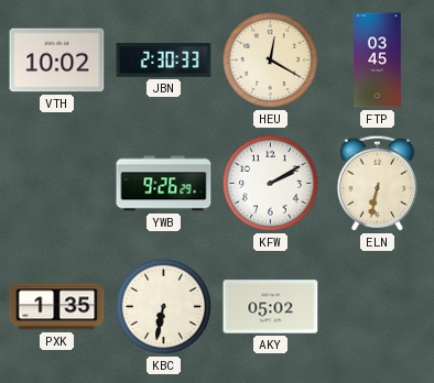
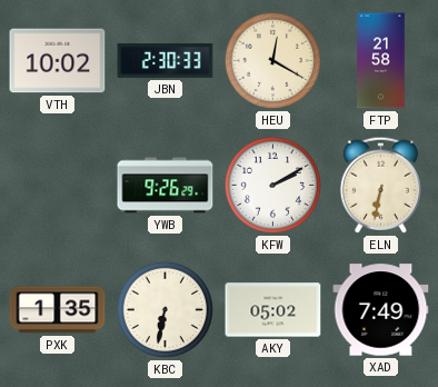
FTP: 03:45 -> 21:58 (381, 61)
XAD: none -> 7:49 (381, 310)
